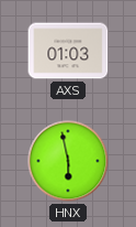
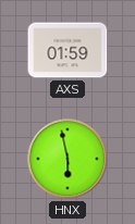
AXS: 01:03 -> 01:59 (67, 50)
